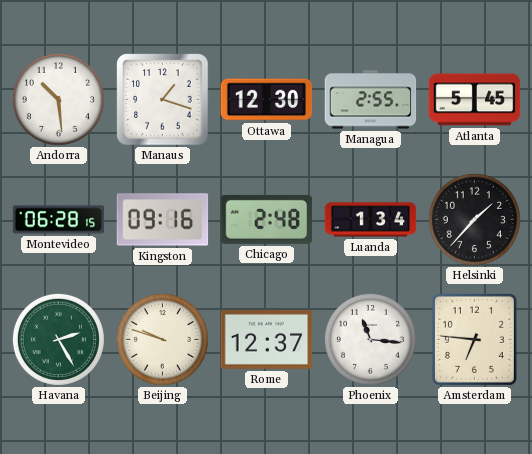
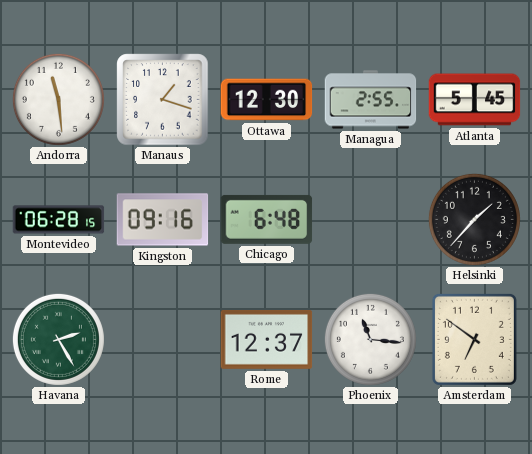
Andorra: 10:29 -> 11:29 (58, 99)
Chicago: 2:48 -> 6:48 (267, 219)
Luanda: 1:34 -> none (371, 220)
Beijing: 9:48 -> none (162, 339)
Amsterdam: 6:46 -> 6:51 (474, 339)
